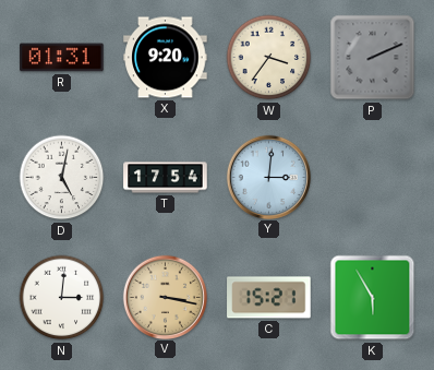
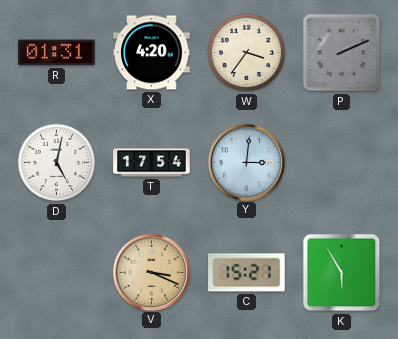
X: 9:20 -> 4:20 (152, 53)
N: 3:01 -> none (62, 298)
V: 3:17 -> 3:19 (151, 272)
